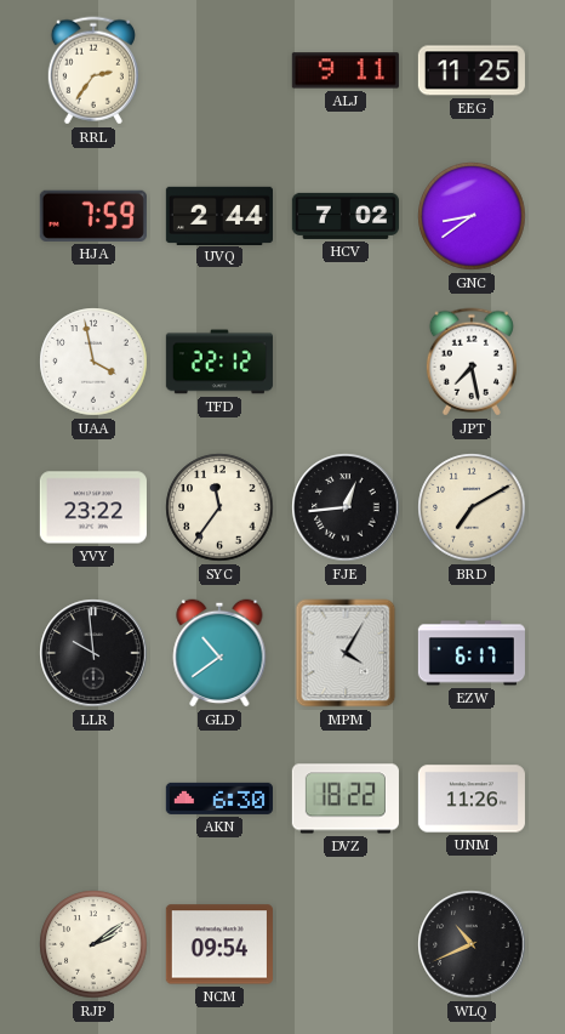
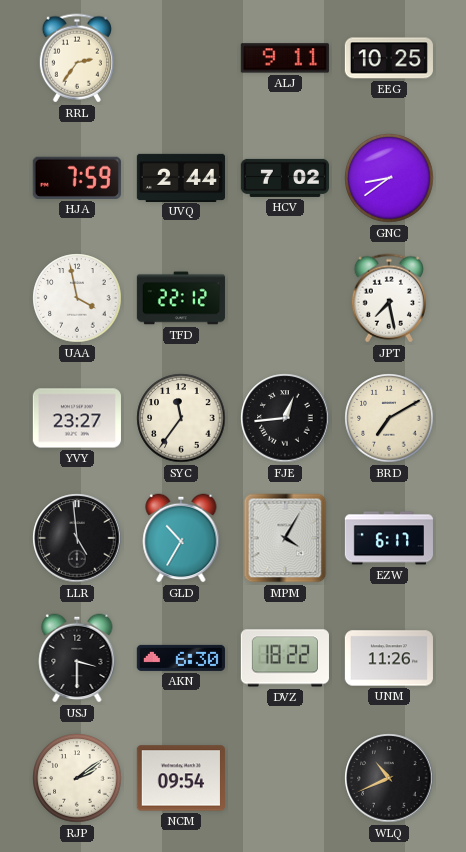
EEG: 11:25 -> 10:25 (389, 58)
YVY: 23:22 -> 23:27 (77, 418)
LLR: 9:59 -> 4:59 (77, 538)
GLD: 10:39 -> 10:35 (181, 538)
USJ: none -> 3:30 (77, 658)
